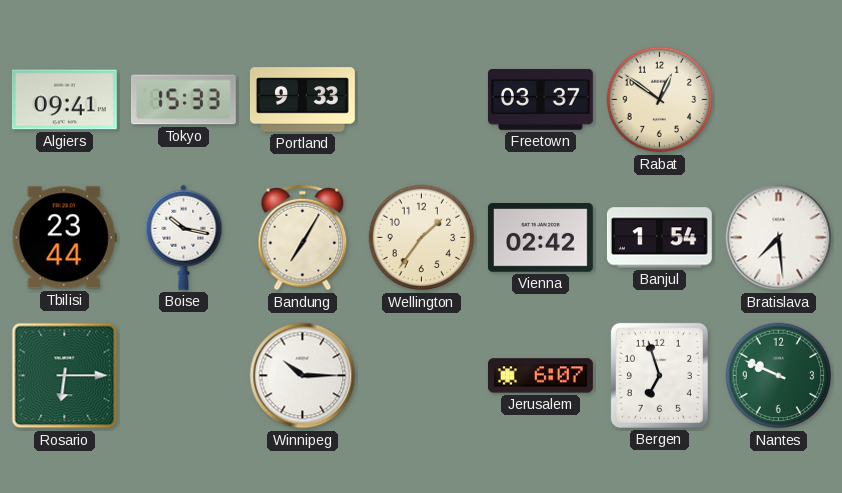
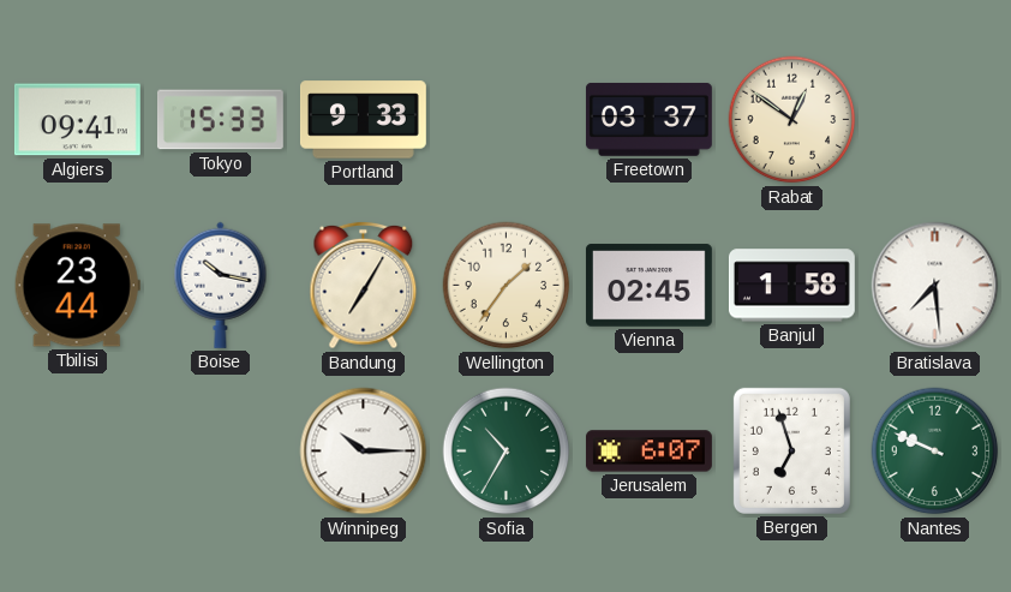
Vienna: 02:42 -> 02:45 (648, 286)
Banjul: 1:54 -> 1:58 (791, 286)
Rosario: 6:15 -> none (65, 376)
Sofia: none -> 10:35 (507, 452)
